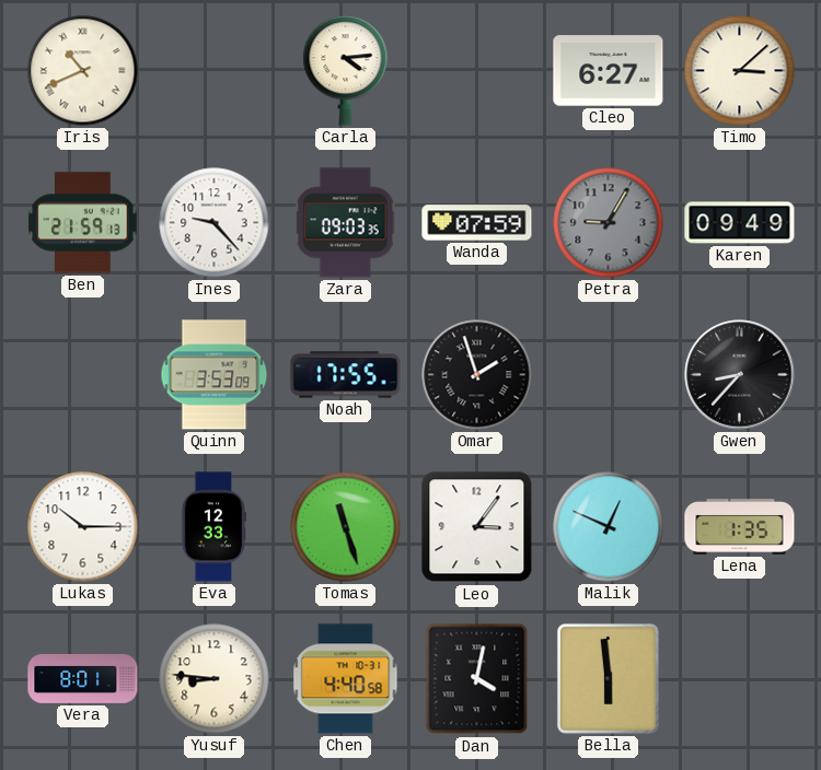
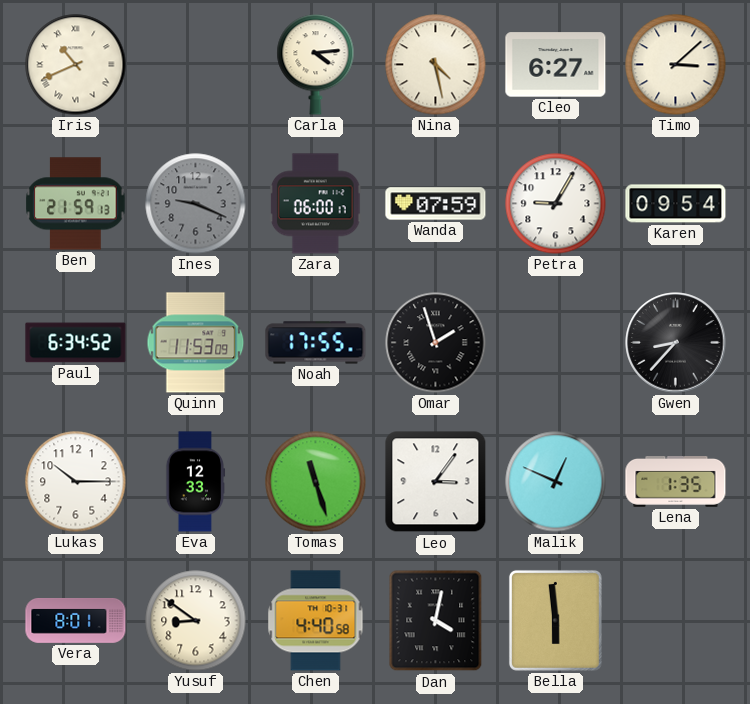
Nina: none -> 4:28 (436, 65)
Ines: 9:23 -> 9:19 (196, 204)
Ines dial: white -> grey (196, 204)
Zara: 09:03 -> 06:00 (315, 204)
Petra dial: grey -> white (556, 204)
Karen: 09:49 -> 09:54 (676, 204)
Paul: none -> 6:34 (76, 343)
Quinn: 3:53 -> 11:53 (196, 343)
Yusuf: 8:46 -> 8:51 (196, 621)
